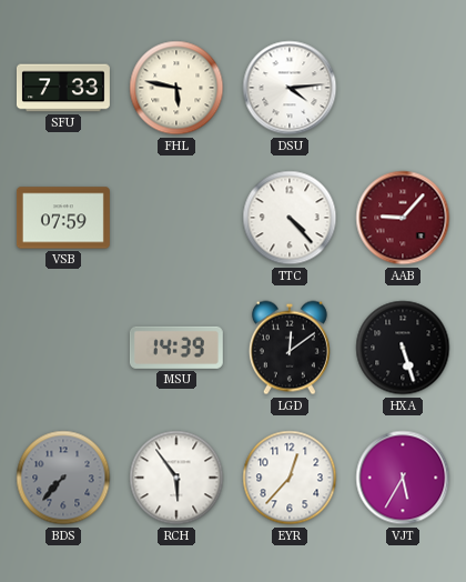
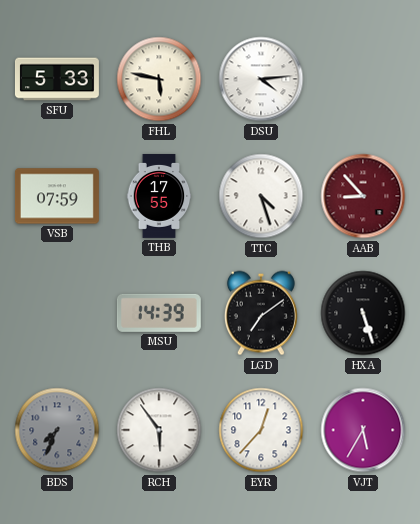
SFU: 7:33 -> 5:33 (57, 79)
THB: none -> 17:55 (159, 196)
TTC: 4:23 -> 4:27 (261, 196)
AAB: 9:07 -> 8:53 (363, 196)
LGD: 12:09 -> 7:09 (261, 313)
BDS: 7:37 -> 7:34 (57, 430)
